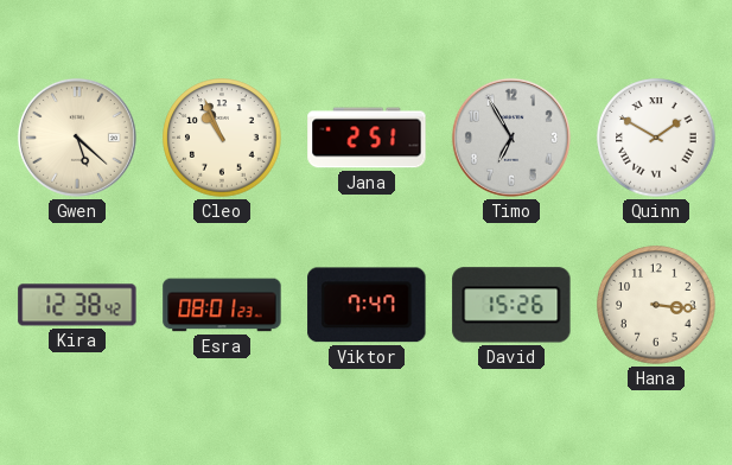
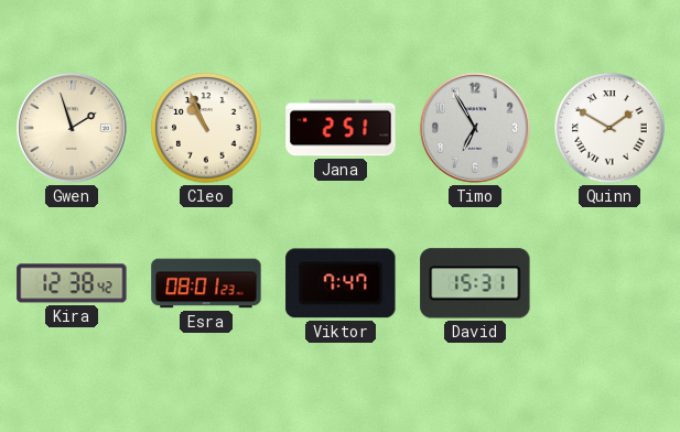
Gwen: 5:22 -> 1:57 (72, 128)
David: 15:26 -> 15:31 (475, 283)
Hana: 3:16 -> none (656, 305)
